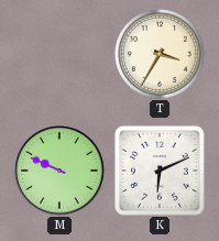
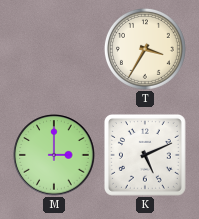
M: 9:49 -> 3:00 (54, 155)
K: 6:11 -> 5:11 (145, 155)
